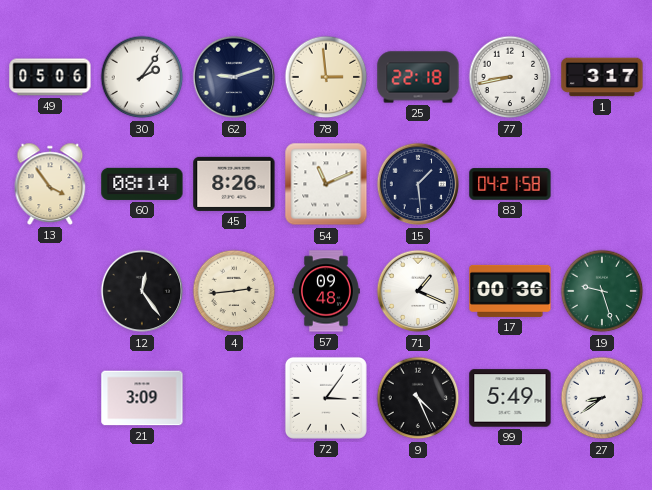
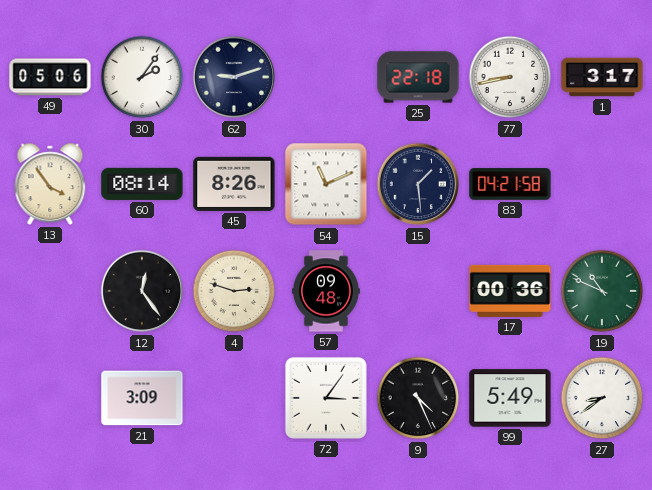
78: 2:59 -> none (326, 77)
4: 2:44 -> 2:48 (234, 291)
71: 1:19 -> none (418, 291)
19: 9:27 -> 10:49 (602, 291)
